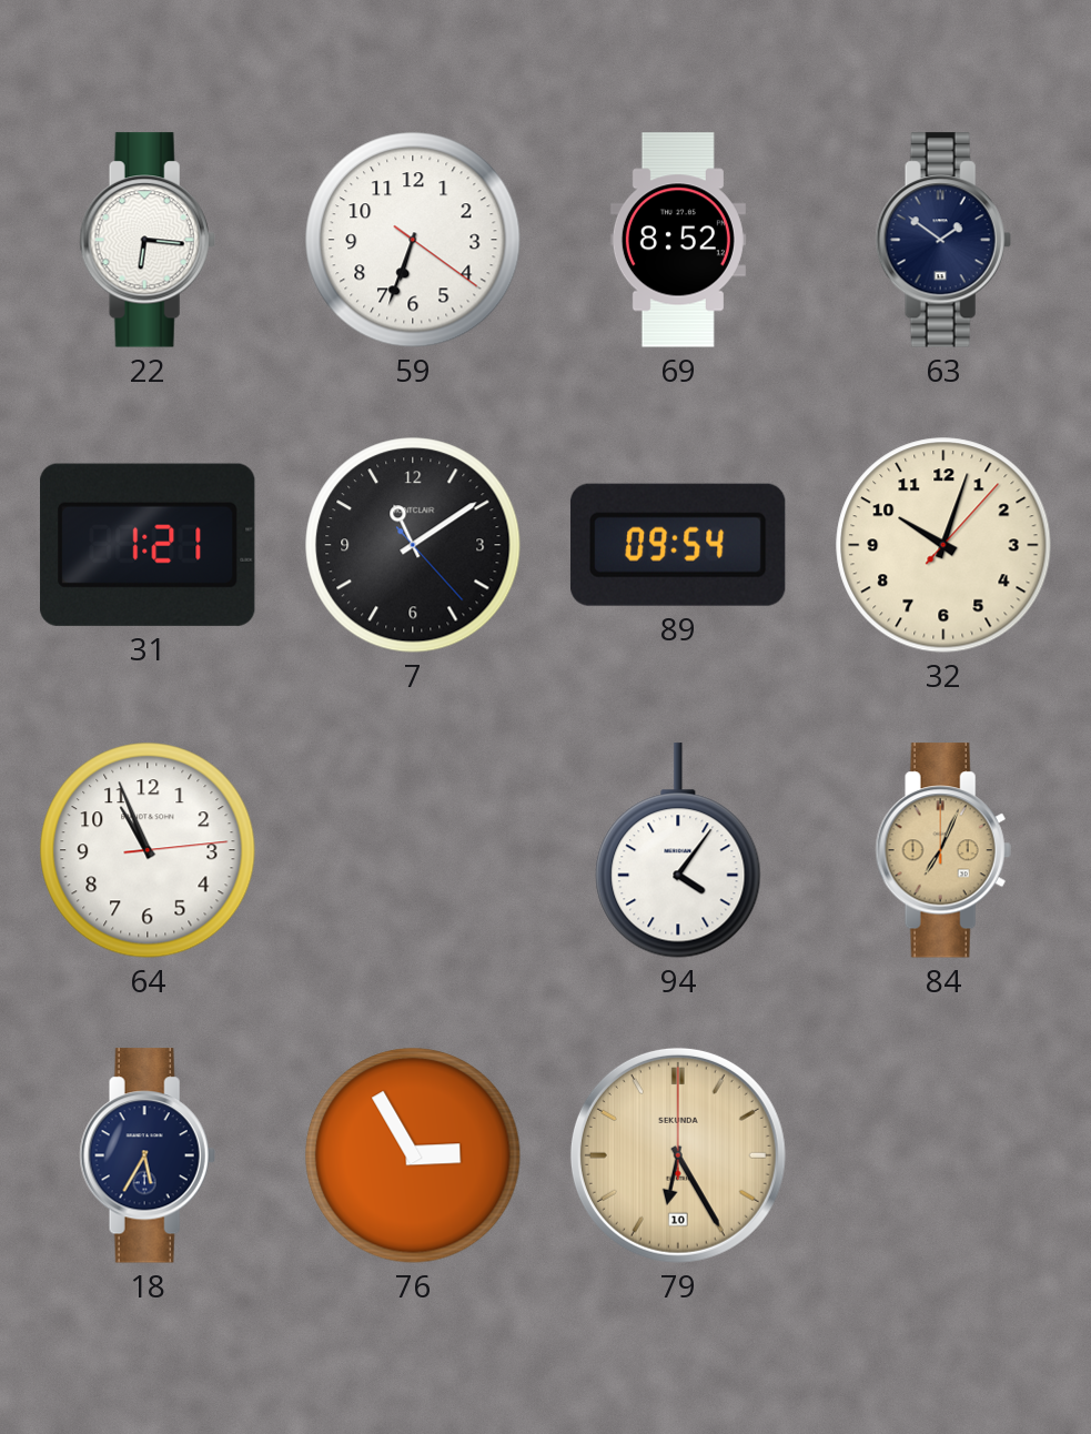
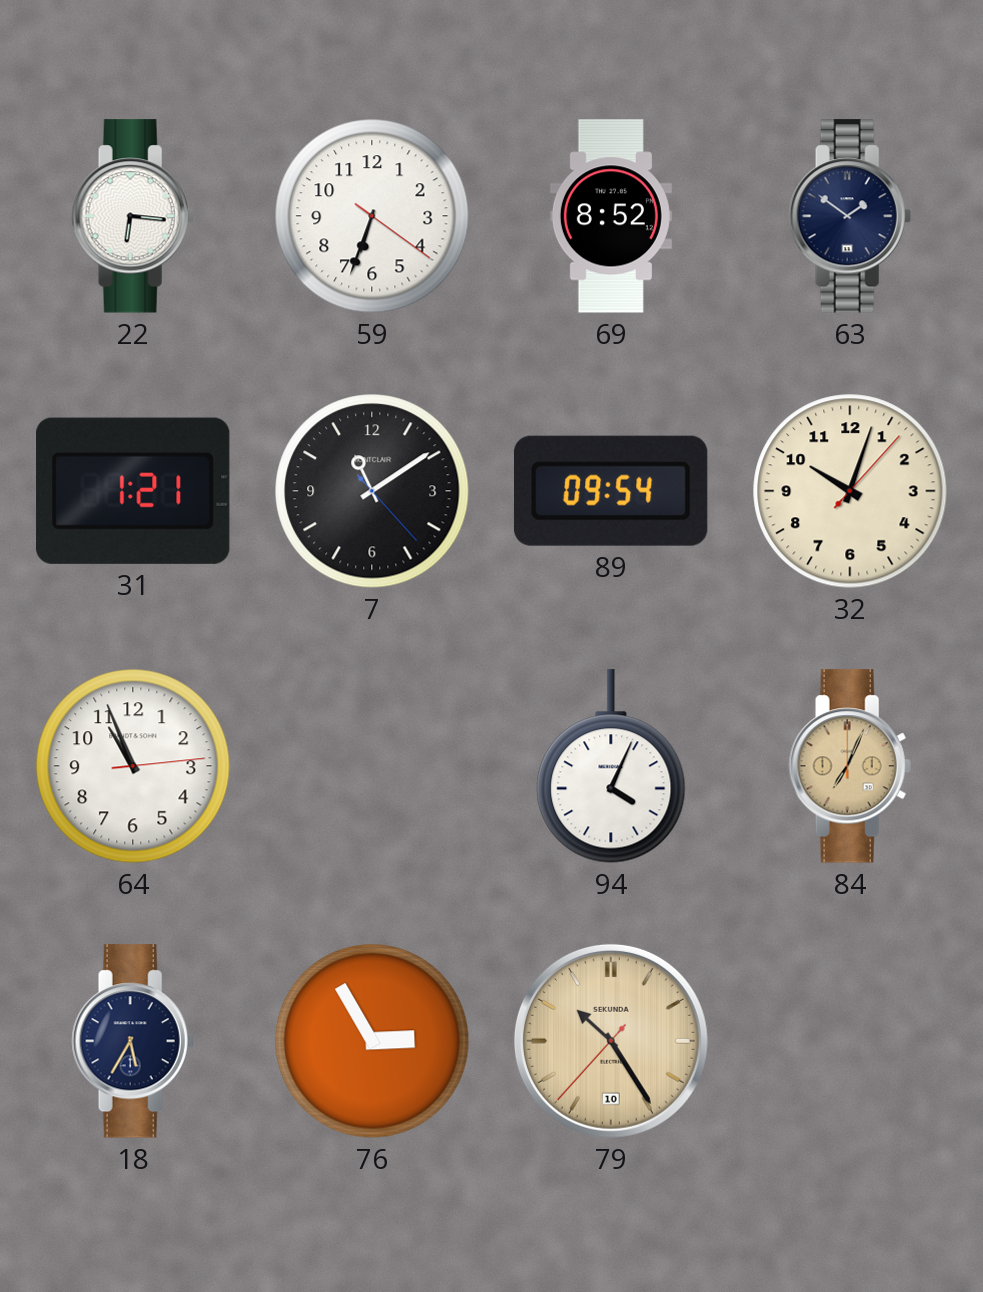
94: 4:06 -> 4:04 (611, 766)
79: 6:25 -> 10:24 (611, 1041)
